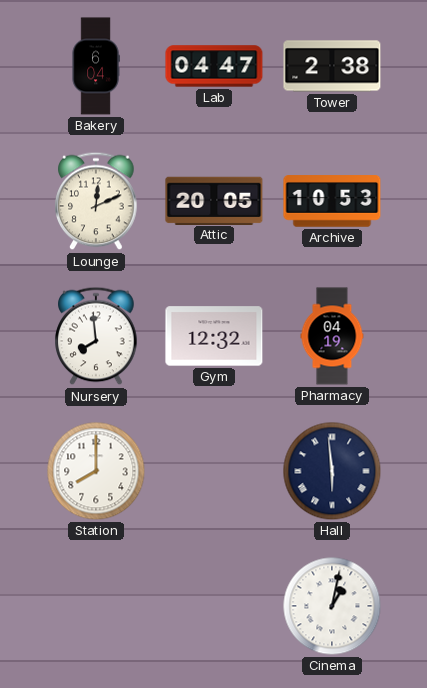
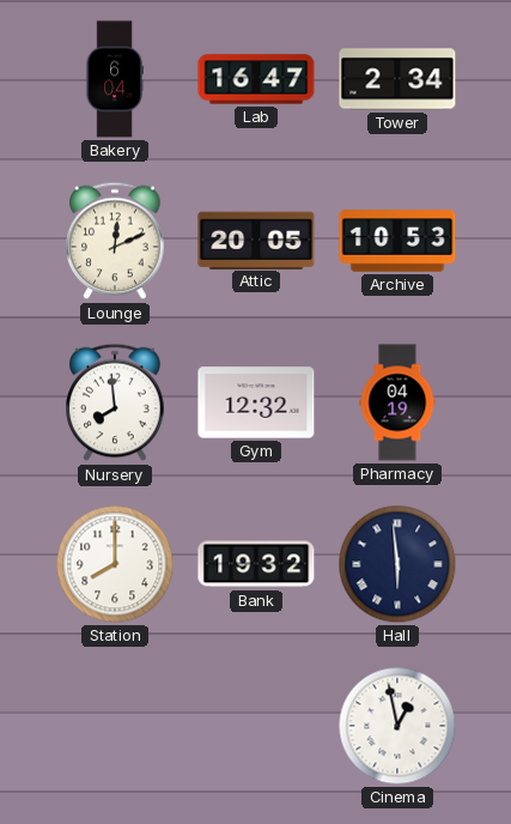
Lab: 04:47 -> 16:47 (256, 79)
Tower: 2:38 -> 2:34 (397, 79)
Bank: none -> 19:32 (256, 564)
Cinema: 1:02 -> 12:58 (397, 726)
